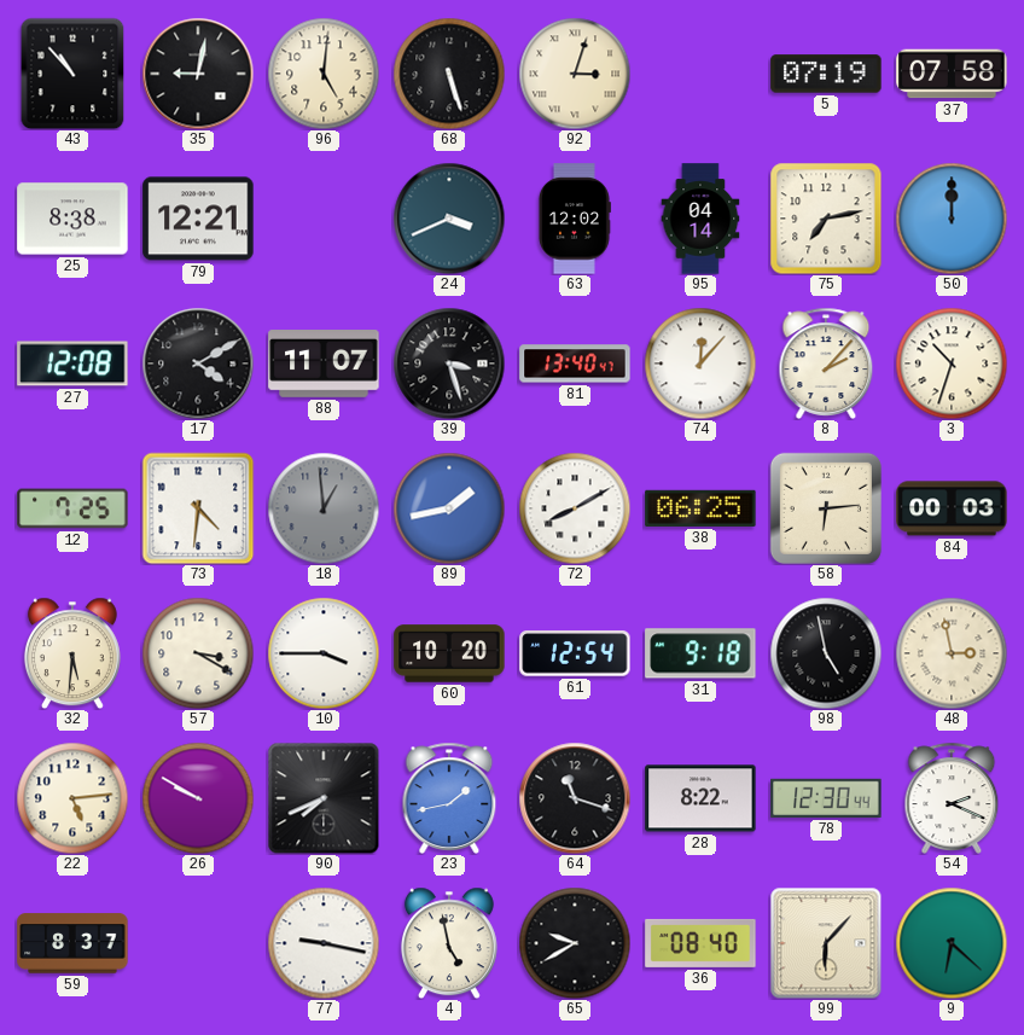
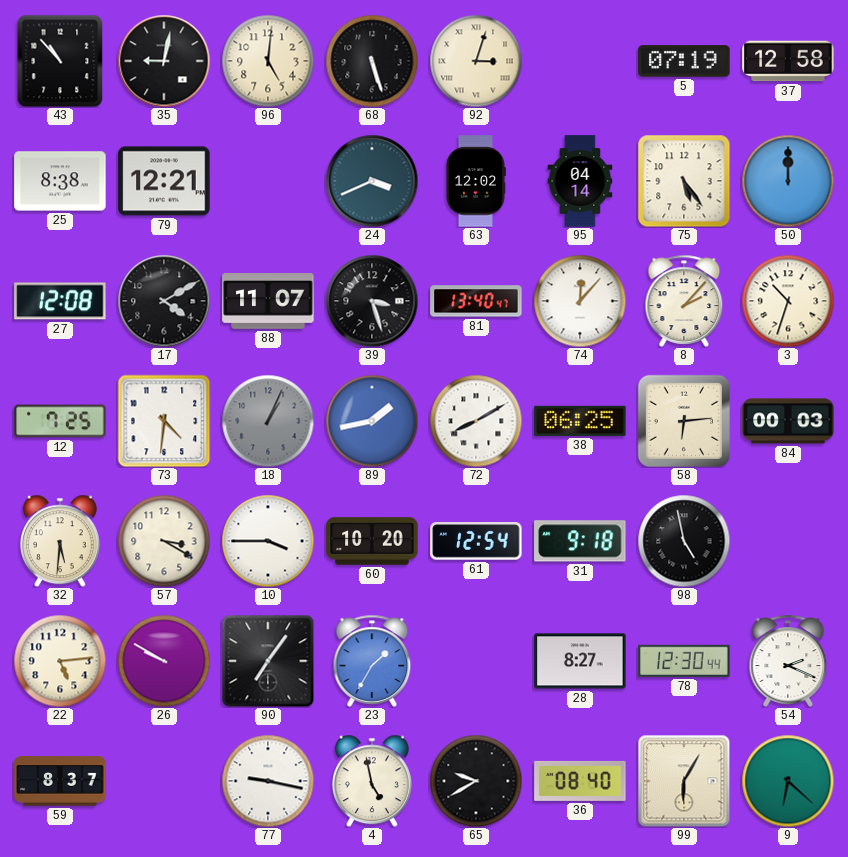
37: 07:58 -> 12:58 (788, 61)
75: 7:13 -> 5:24 (684, 181)
18: 12:59 -> 1:04 (268, 421)
48: 2:58 -> none (952, 653)
90: 7:41 -> 7:06 (268, 661)
23: 1:43 -> 1:35 (372, 661)
64: 11:18 -> none (575, 798)
28: 8:22 -> 8:27 (580, 661)
99: 6:07 -> 6:05 (684, 781)
